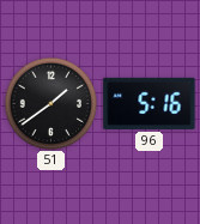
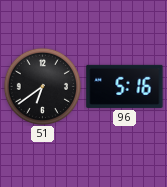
51: 1:39 -> 6:39 (42, 86)
